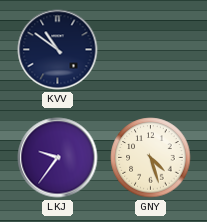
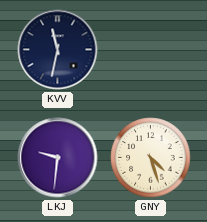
KVV: 10:51 -> 11:32 (58, 50)
LKJ: 9:36 -> 9:31 (58, 158)
